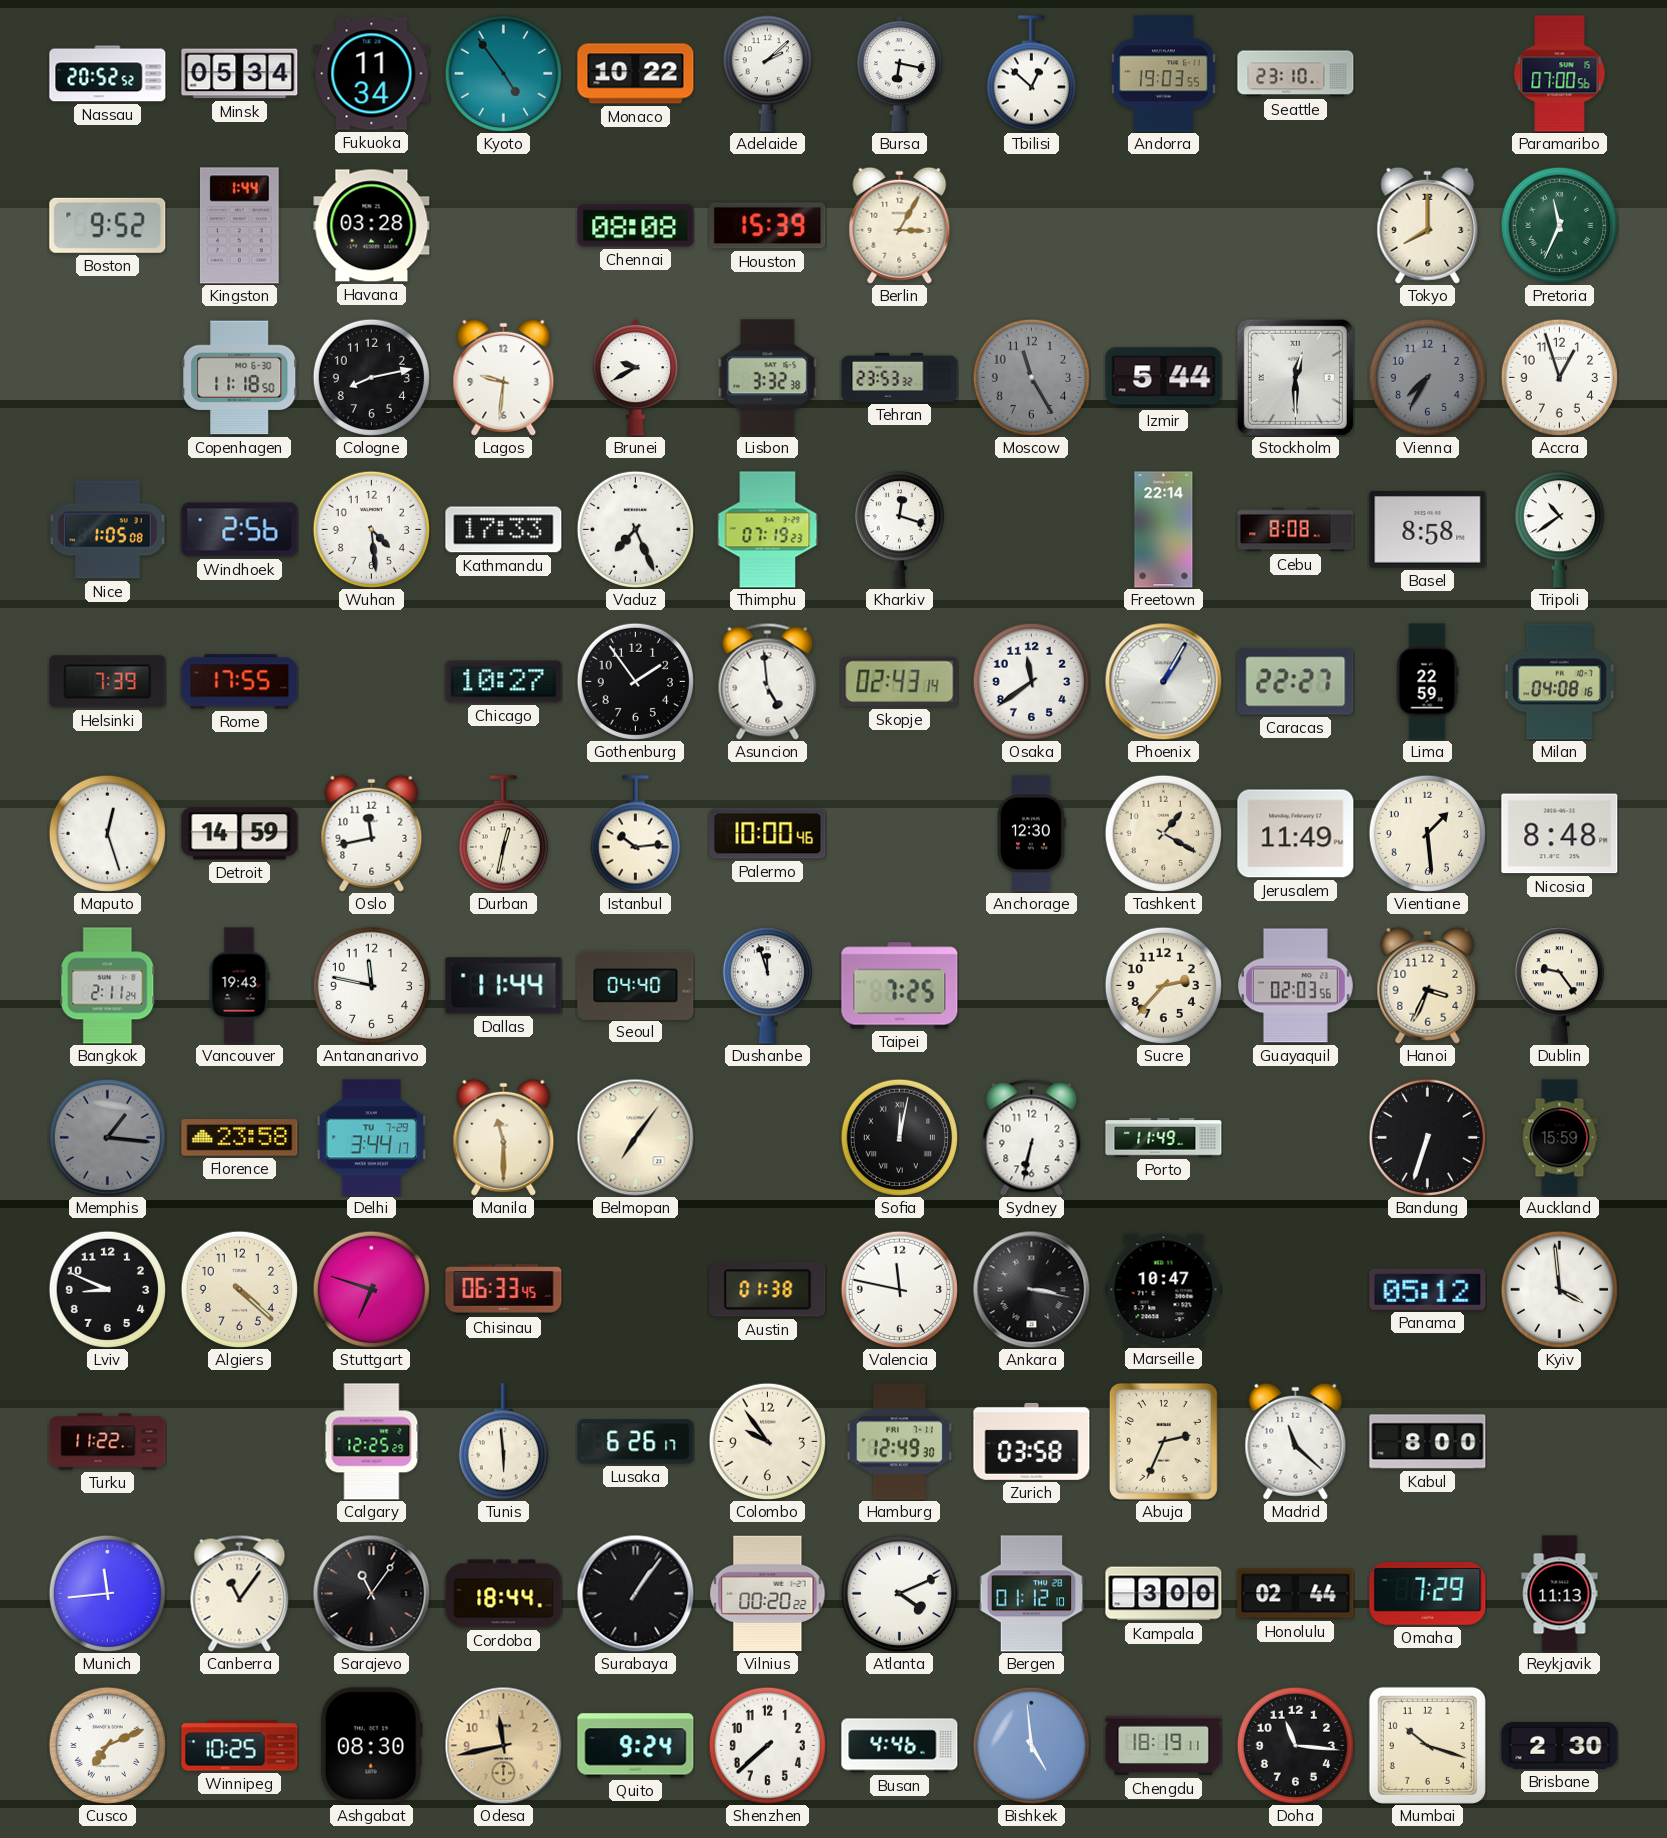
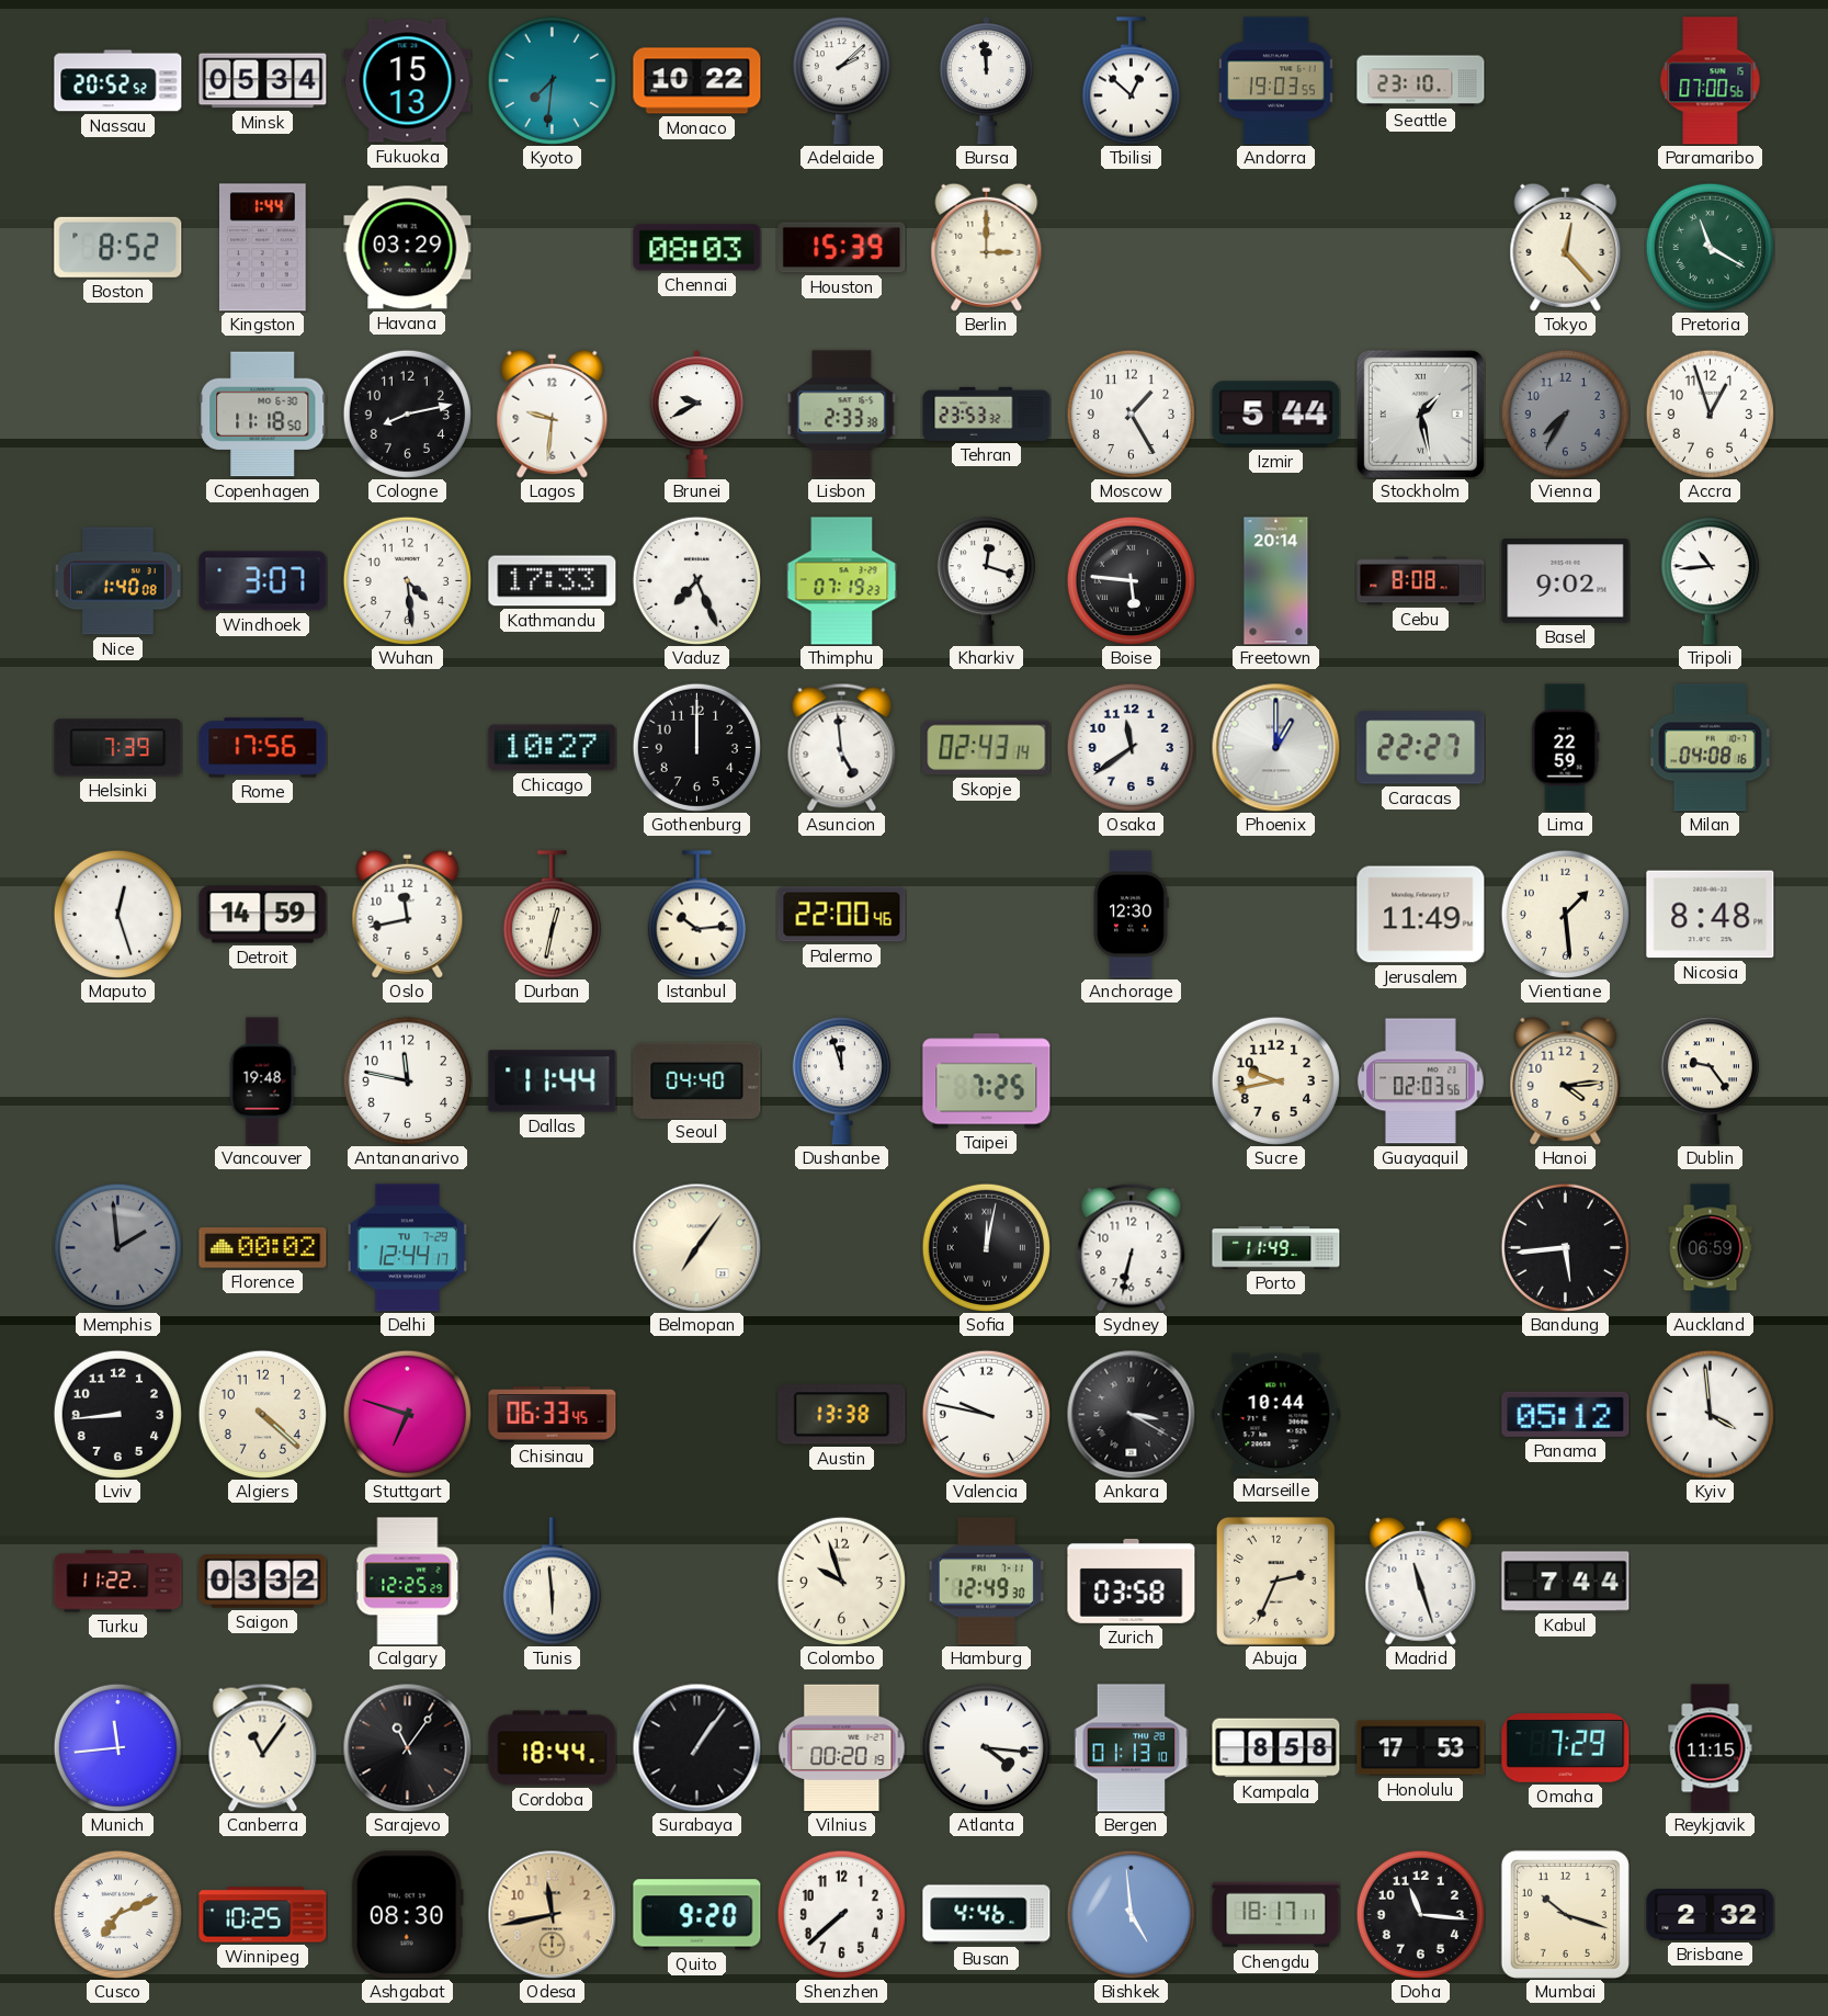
Fukuoka: 11:34 -> 15:13 (408, 81)
Kyoto: 4:54 -> 7:31 (552, 80)
Bursa: 6:17 -> 11:59 (987, 81)
Boston: 9:52 -> 8:52 (118, 247)
Havana: 03:28 -> 03:29 (408, 248)
Chennai: 08:08 -> 08:03 (697, 248)
Berlin: 3:05 -> 3:00 (987, 247)
Tokyo: 8:00 -> 12:23 (1566, 247)
Pretoria: 11:34 -> 11:20 (1710, 247)
Lisbon: 3:32 -> 2:33 (842, 415)
Moscow: 11:25 -> 1:25 (1131, 414)
Moscow dial: grey -> white (1131, 414)
Stockholm: 12:30 -> 1:28 (1420, 414)
Nice: 1:05 -> 1:40 (118, 581)
Windhoek: 2:56 -> 3:07 (263, 581)
Boise: none -> 5:46 (1131, 580)
Freetown: 22:14 -> 20:14 (1276, 581)
Basel: 8:58 -> 9:02 (1566, 581)
Tripoli: 10:39 -> 10:44 (1710, 581)
Rome: 17:55 -> 17:56 (263, 748)
Gothenburg: 1:54 -> 12:00 (696, 747)
Phoenix: 1:05 -> 1:00 (1275, 747)
Palermo: 10:00 -> 22:00 (842, 915)
Tashkent: 1:20 -> none (1163, 833)
Bangkok: 2:11 -> none (108, 986)
Vancouver: 19:43 -> 19:48 (262, 1081)
Sucre: 2:37 -> 9:43 (1275, 1080)
Hanoi: 3:34 -> 4:14 (1566, 1080)
Memphis: 1:16 -> 1:59 (117, 1247)
Florence: 23:58 -> 00:02 (263, 1248)
Delhi: 3:44 -> 12:44 (408, 1248)
Manila: 11:30 -> none (504, 1137)
Bandung: 6:33 -> 5:44 (1565, 1247)
Auckland: 15:59 -> 06:59 (1711, 1248)
Lviv: 8:49 -> 8:44 (117, 1414)
Austin: 01:38 -> 13:38 (842, 1415)
Valencia: 11:47 -> 9:47 (986, 1414)
Ankara: 3:17 -> 3:20 (1131, 1414)
Marseille: 10:47 -> 10:44 (1276, 1415)
Saigon: none -> 03:32 (263, 1582)
Lusaka: 6:26 -> none (636, 1442)
Colombo: 9:54 -> 9:57 (841, 1581)
Madrid: 11:22 -> 11:27 (1421, 1581)
Kabul: 8:00 -> 7:44 (1566, 1582)
Vilnius: 00:20:22 -> 00:20:19 (842, 1748)
Atlanta: 4:11 -> 4:16 (986, 1747)
Bergen: 01:12 -> 01:13 (1132, 1748)
Kampala: 3:00 -> 8:58 (1276, 1748)
Honolulu: 02:44 -> 17:53 (1421, 1748)
Reykjavik: 11:13 -> 11:15 (1711, 1748)
Quito: 9:24 -> 9:20 (697, 1915)
Chengdu: 18:19 -> 18:17 (1276, 1915)
Brisbane: 2:30 -> 2:32 (1711, 1915)
